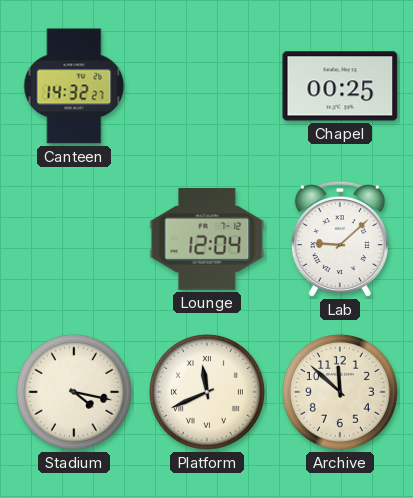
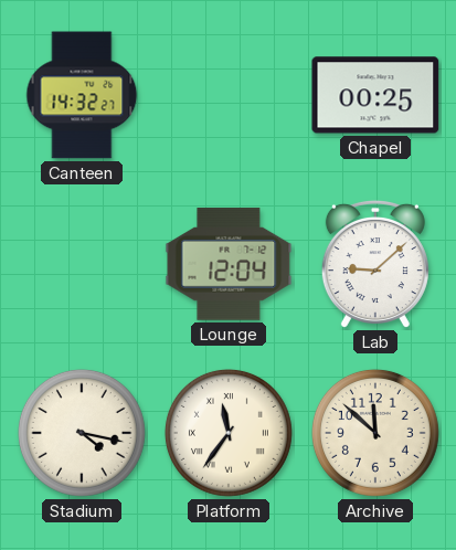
Platform: 11:41 -> 11:36 (229, 433)
